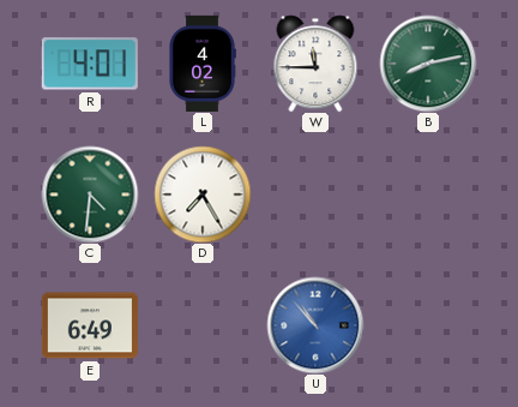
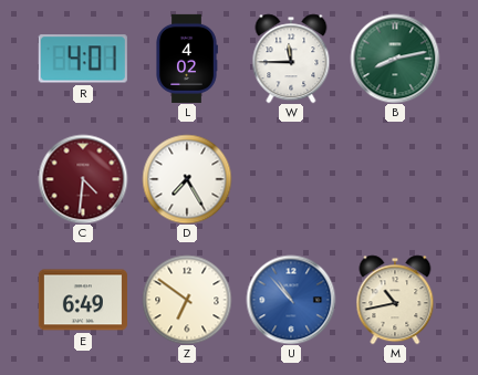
C dial: green -> burgundy (83, 179)
Z: none -> 6:51 (187, 300)
M: none -> 10:43 (395, 300)
